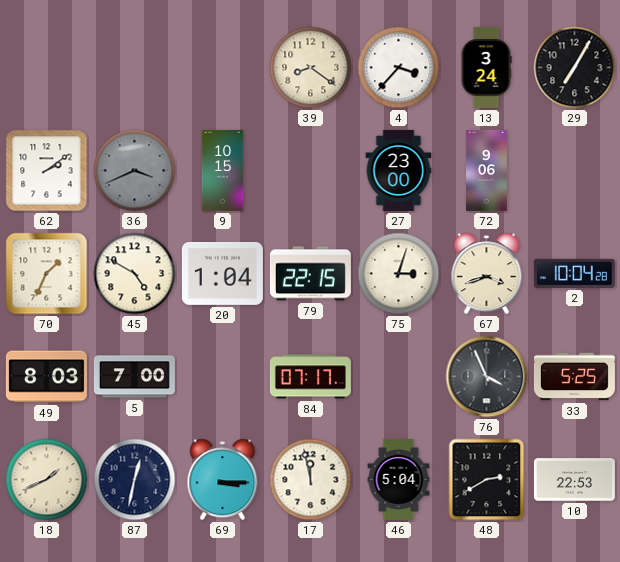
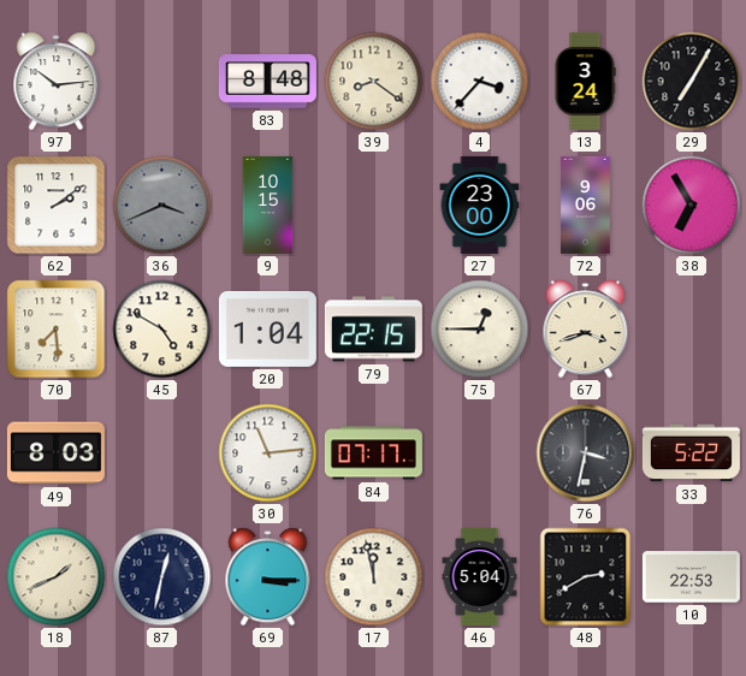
97: none -> 10:14 (57, 82)
83: none -> 8:48 (267, 82)
38: none -> 6:55 (692, 206)
70: 1:34 -> 7:29 (57, 330)
75: 3:03 -> 12:45 (480, 330)
2: 10:04 -> none (574, 273)
5: 7:00 -> none (134, 377)
30: none -> 11:14 (268, 453)
76: 3:56 -> 3:32 (586, 453)
33: 5:25 -> 5:22 (691, 453)
